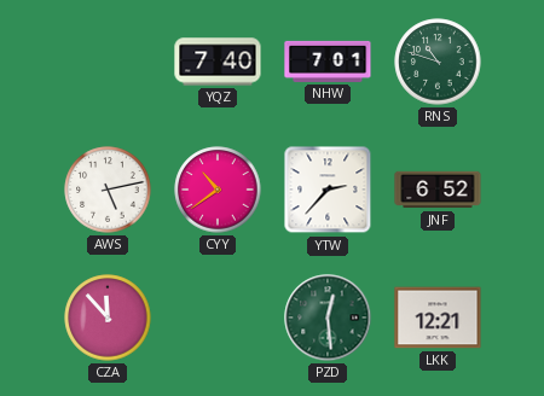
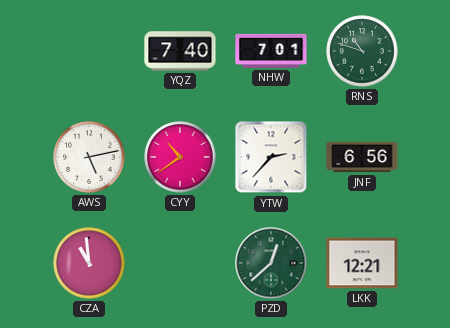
JNF: 6:52 -> 6:56 (362, 157)
CZA: 11:53 -> 10:59 (89, 263)
PZD: 12:29 -> 12:38 (271, 263)
